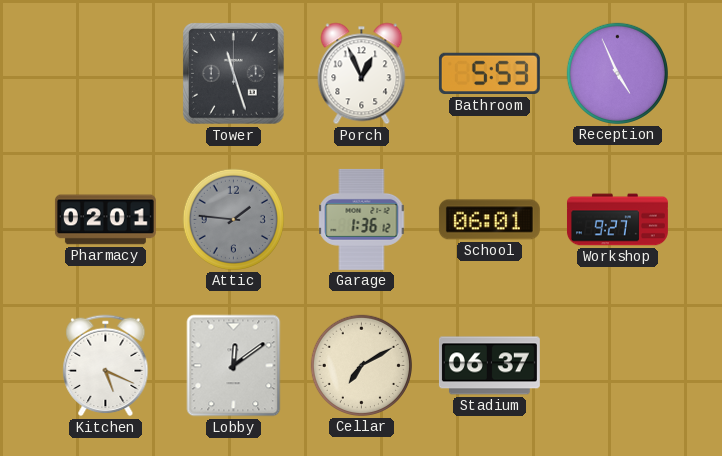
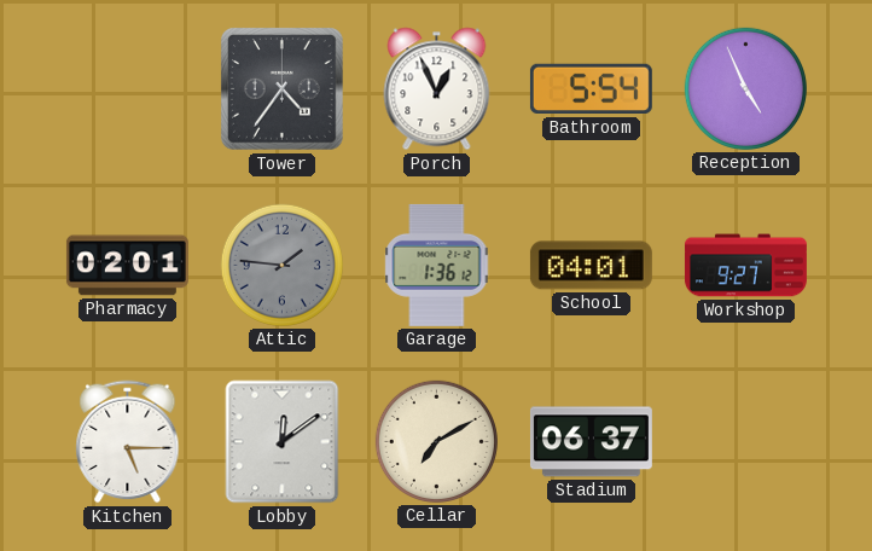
Tower: 11:27 -> 4:36 (283, 89)
Bathroom: 5:53 -> 5:54 (591, 89)
School: 06:01 -> 04:01 (591, 266)
Kitchen: 5:19 -> 5:15 (128, 442)
